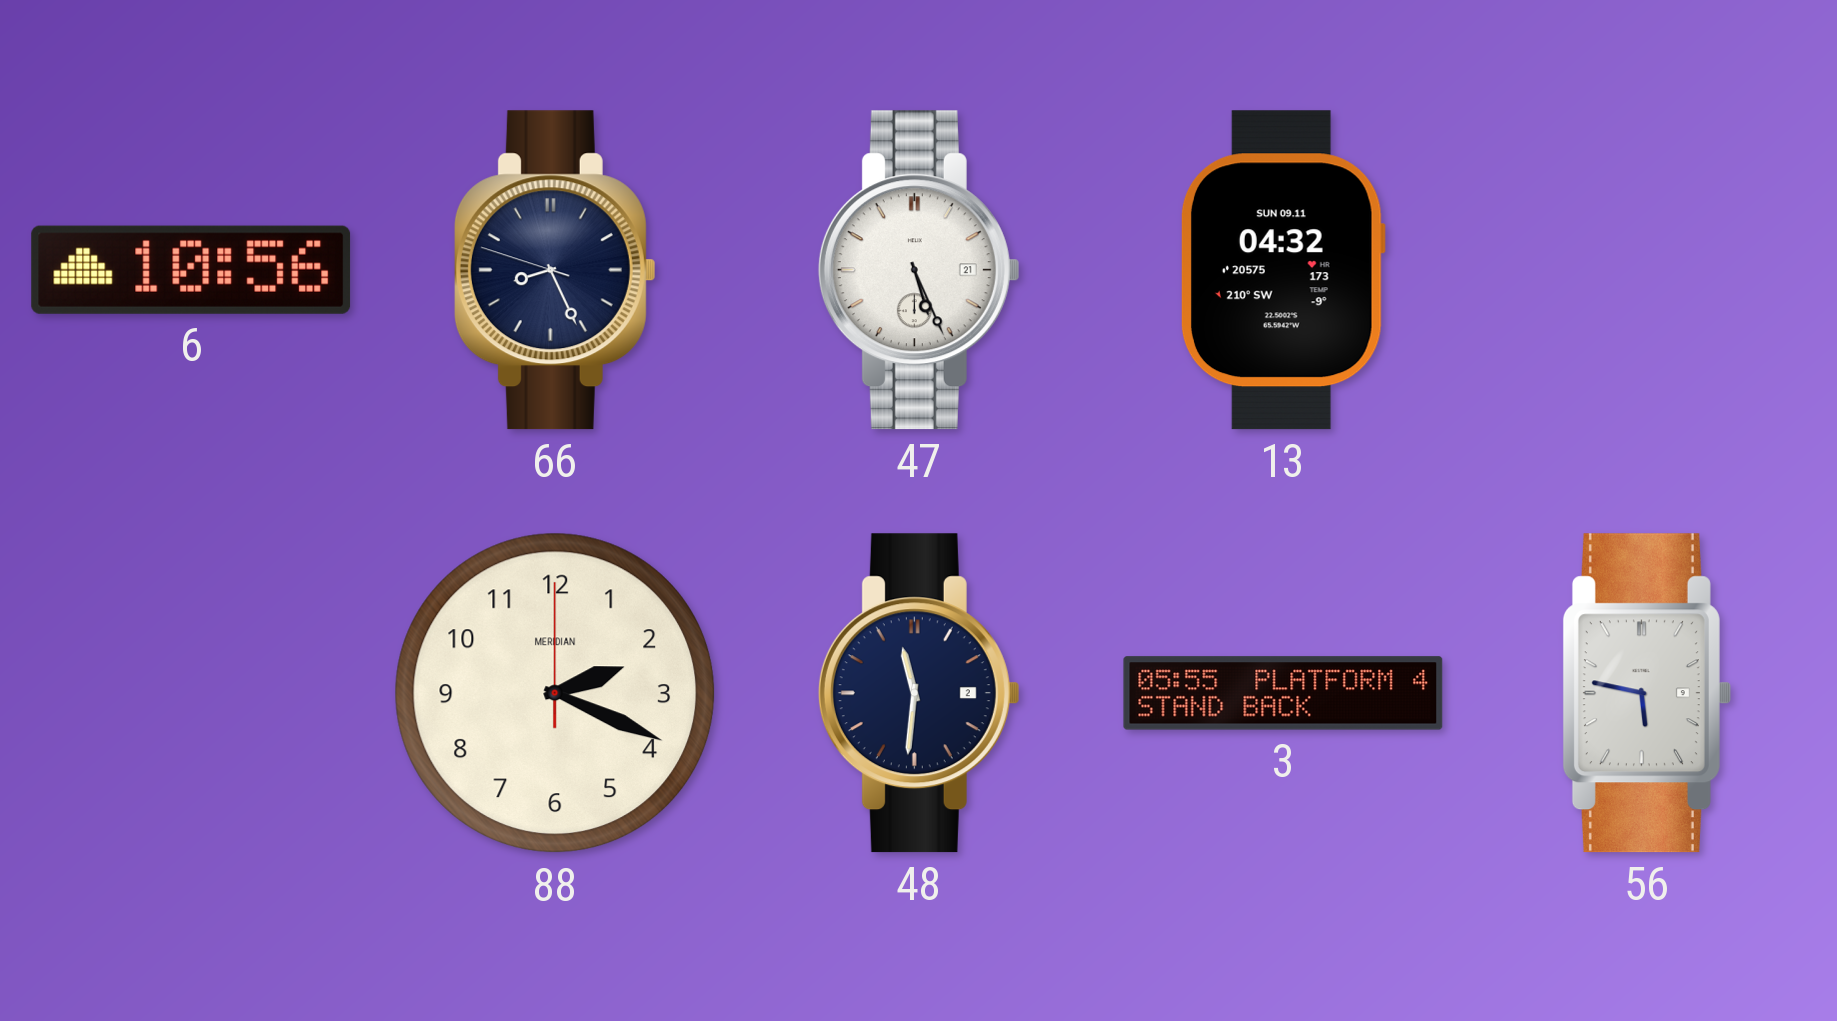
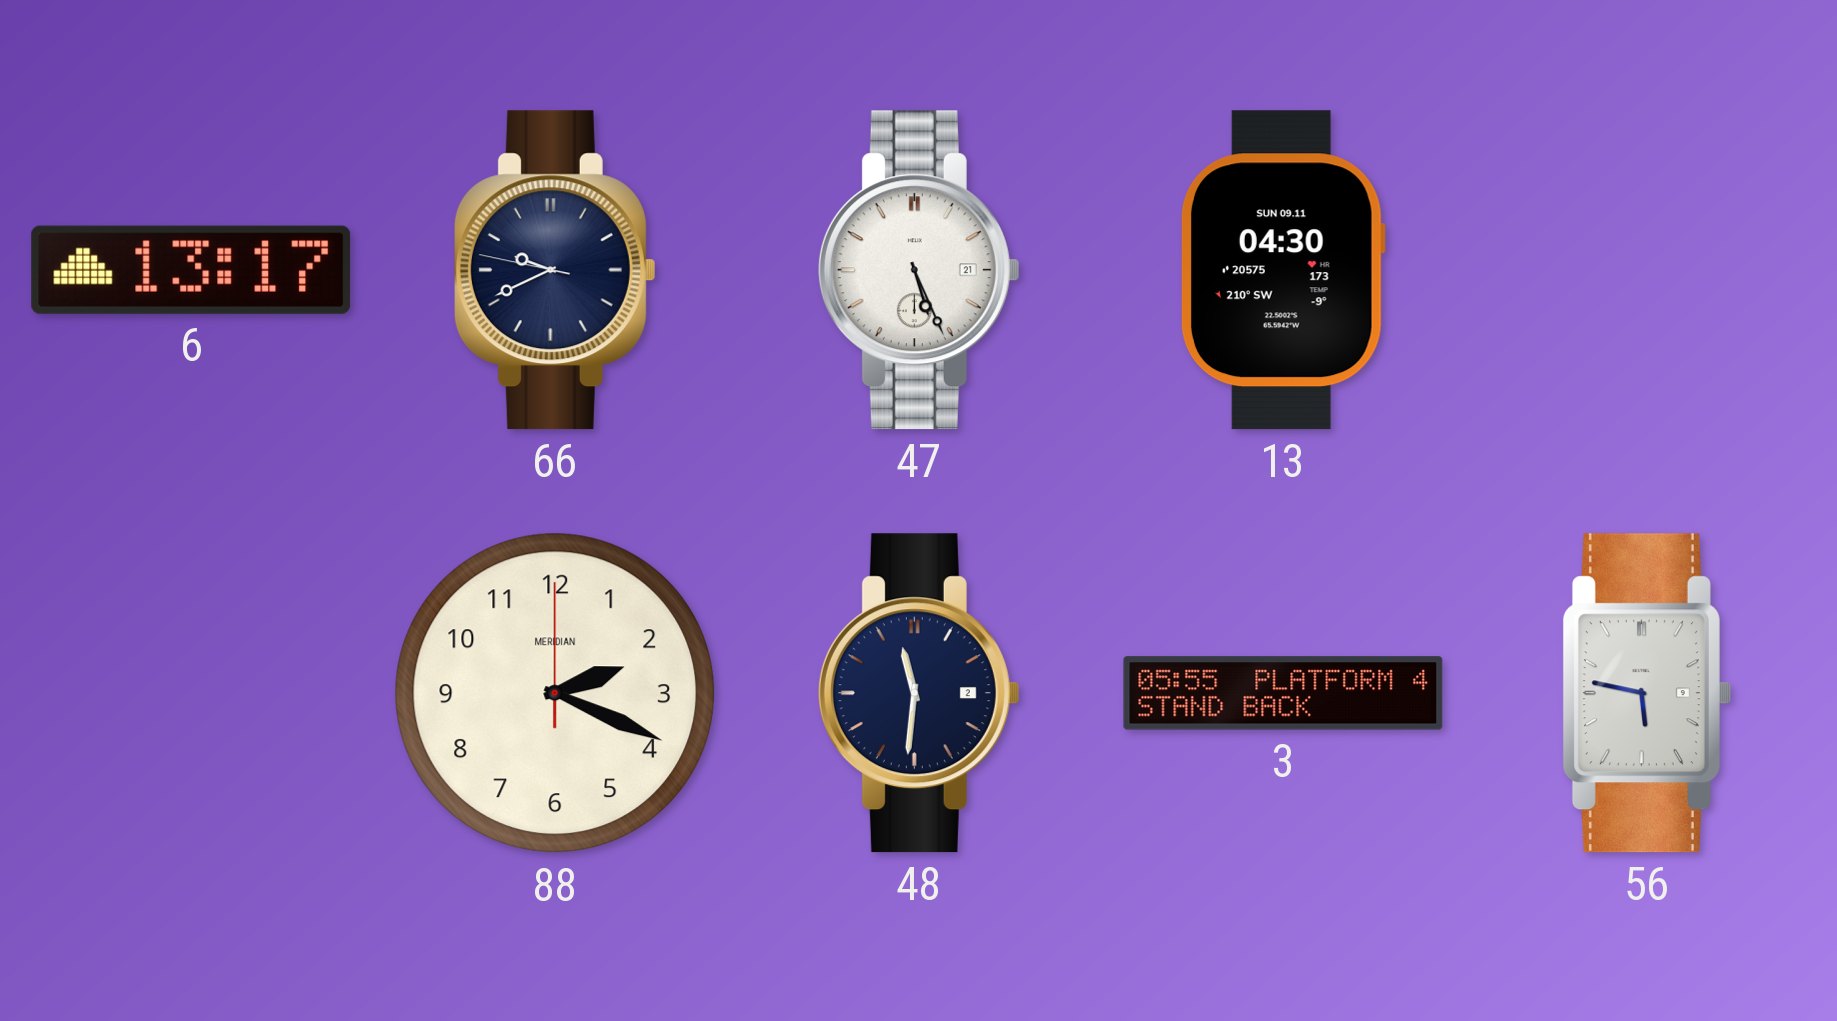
6: 10:56 -> 13:17 (191, 270)
66: 8:25 -> 9:40 (555, 270)
13: 04:32 -> 04:30 (1283, 270)
